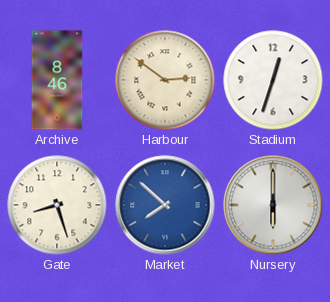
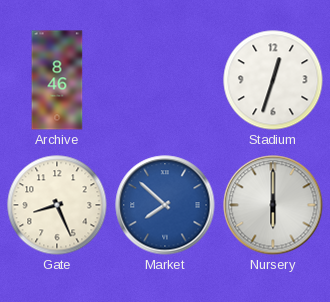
Harbour: 2:51 -> none (165, 80)
Gate: 8:27 -> 8:26 (57, 205)
